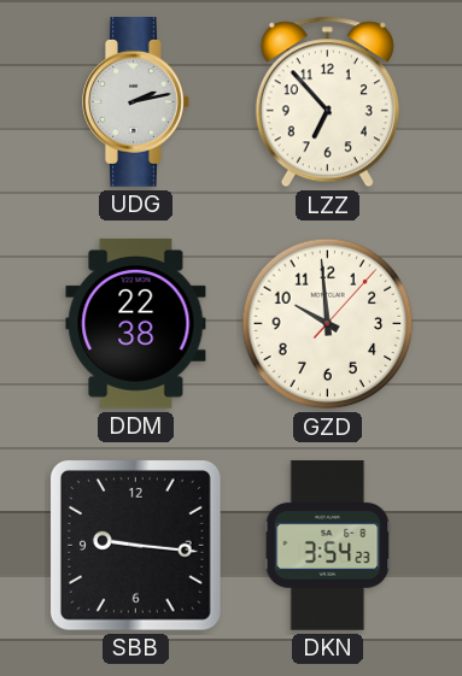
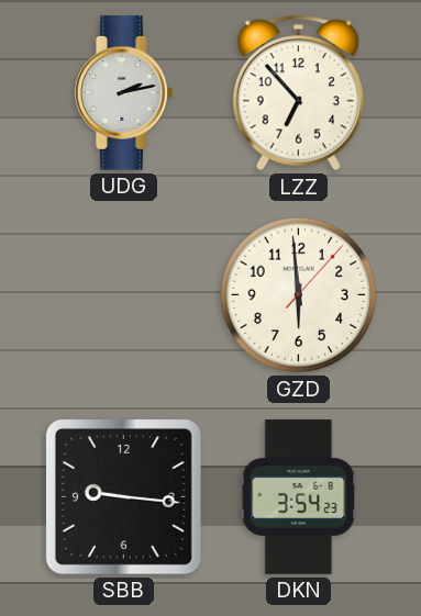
DDM: 22:38 -> none (136, 323)
GZD: 9:59 -> 5:59 (299, 295)
